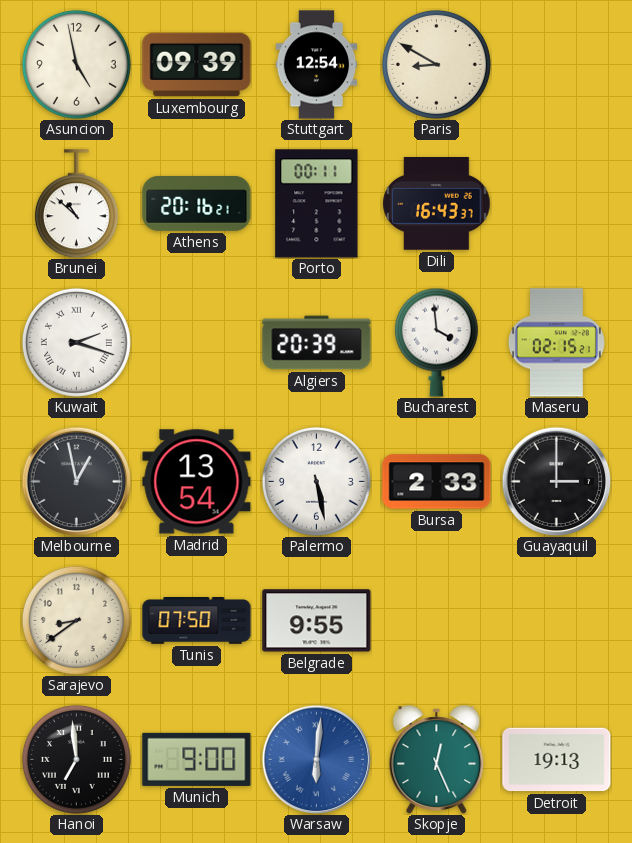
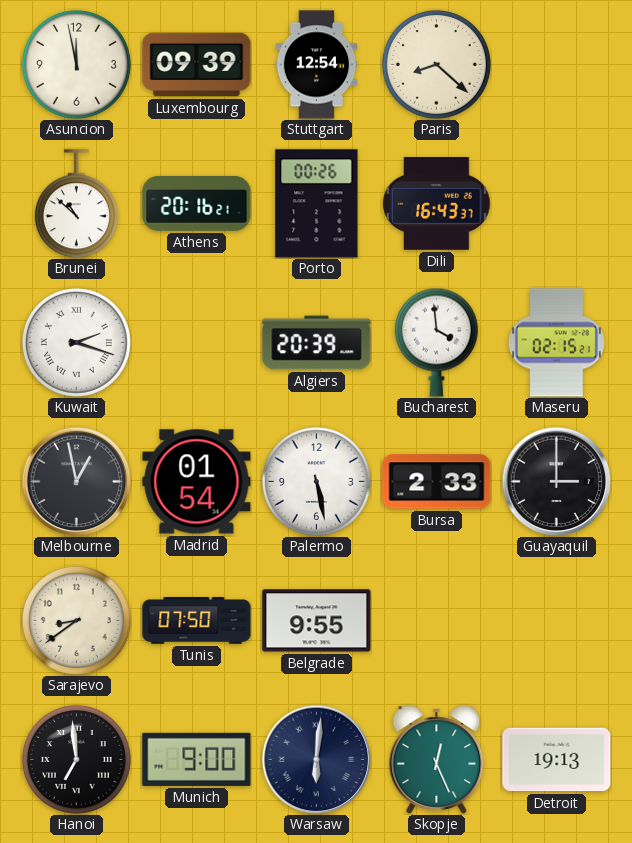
Asuncion: 4:58 -> 11:58 (76, 64)
Paris: 8:50 -> 8:22 (436, 64)
Porto: 00:11 -> 00:26 (317, 204)
Madrid: 13:54 -> 01:54 (197, 482)
Warsaw dial: blue -> navy (316, 759)
